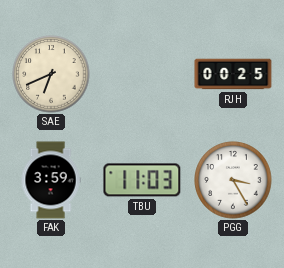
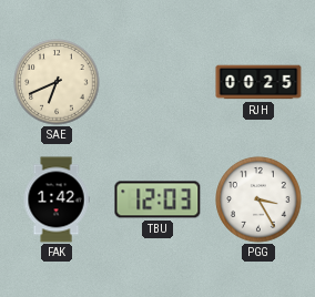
FAK: 3:59 -> 1:42 (57, 199)
TBU: 11:03 -> 12:03 (157, 199)
